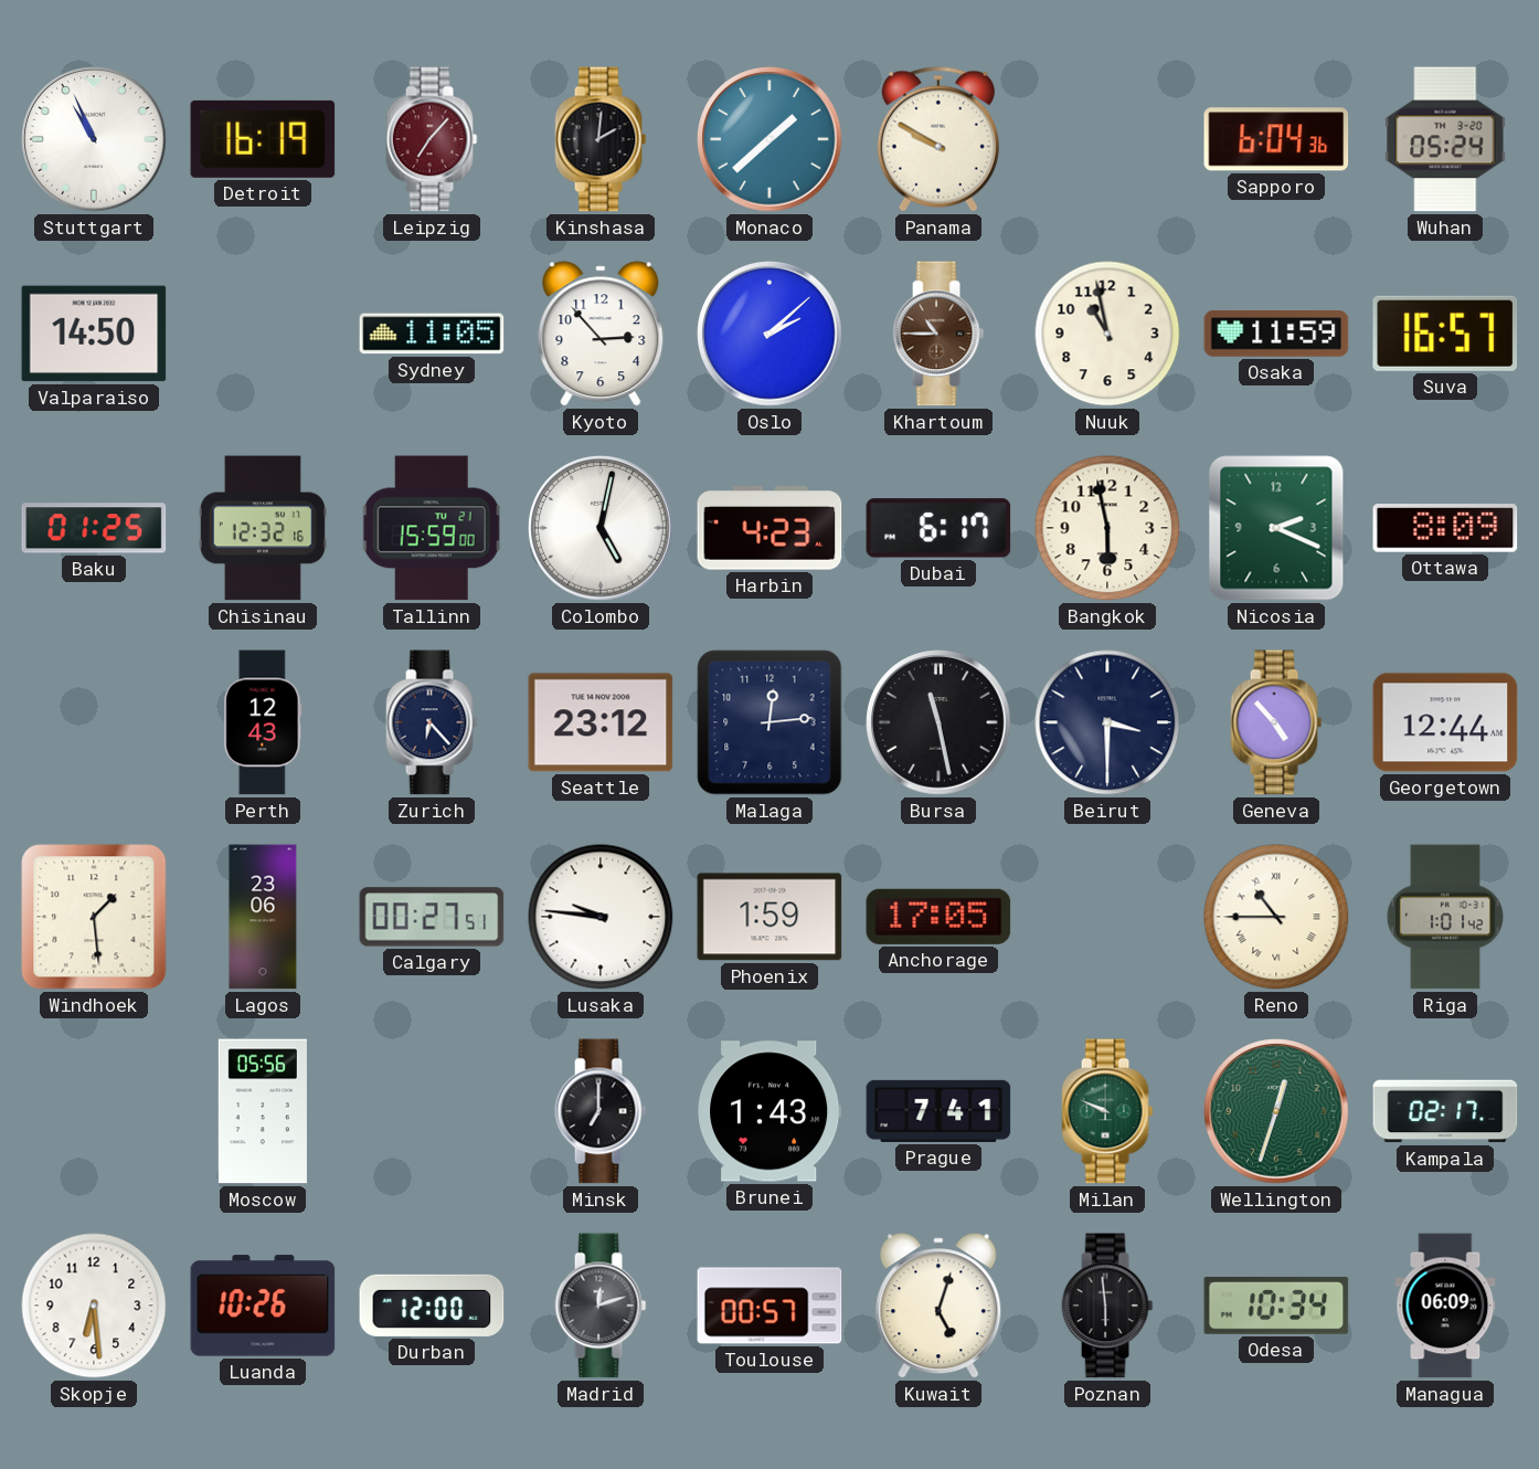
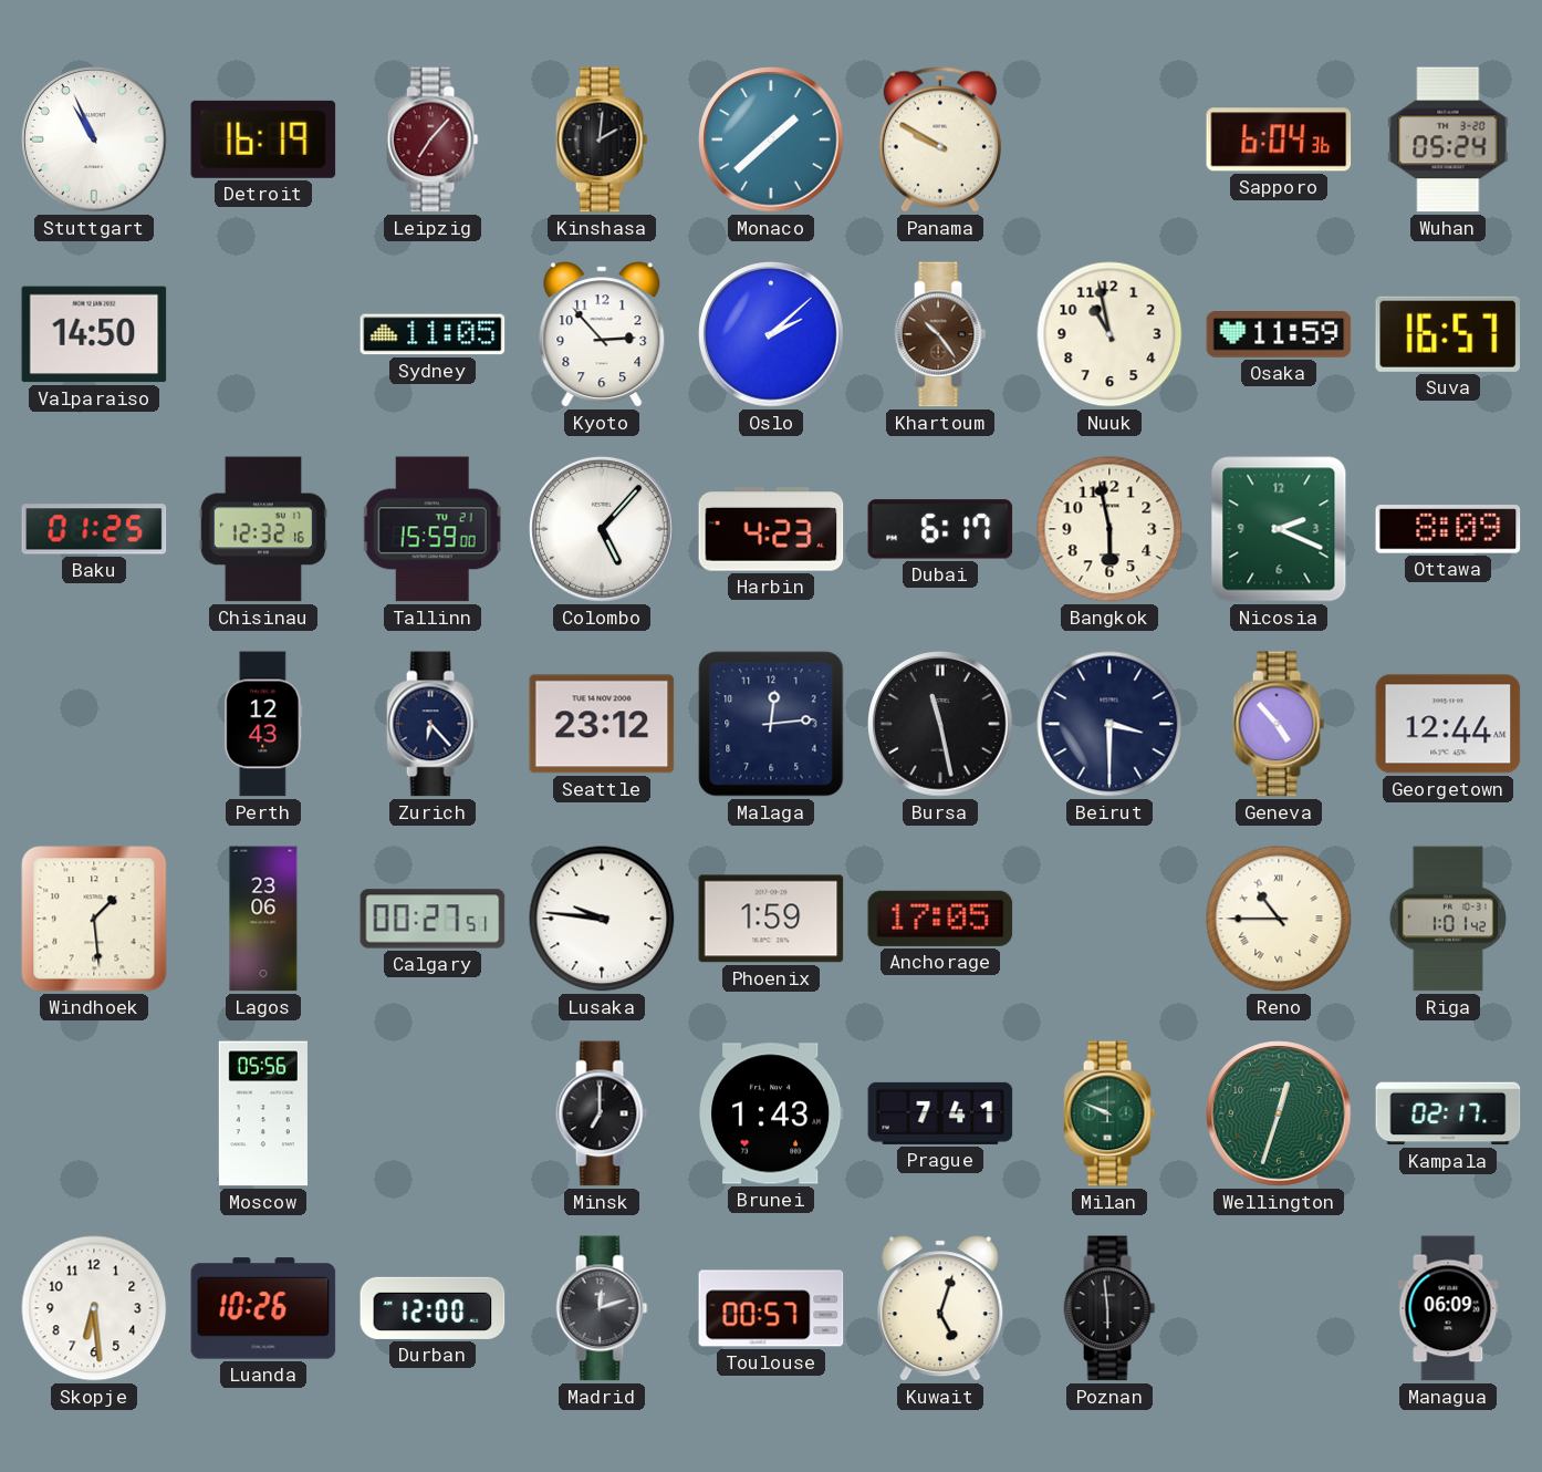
Khartoum: 10:45 -> 10:24 (940, 334)
Colombo: 5:02 -> 5:07 (602, 529)
Odesa: 10:34 -> none (1276, 1306)
